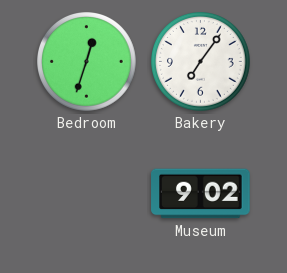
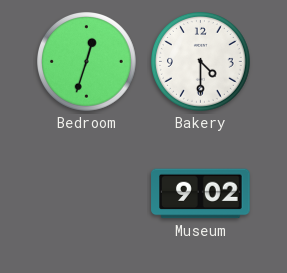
Bakery: 7:06 -> 4:30 (201, 62)
